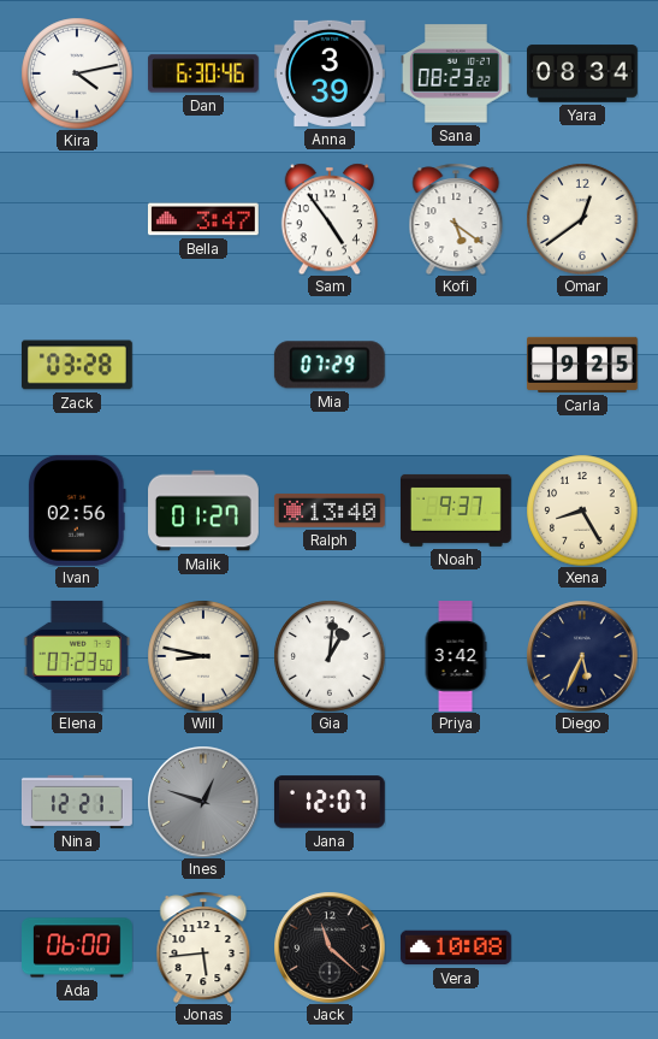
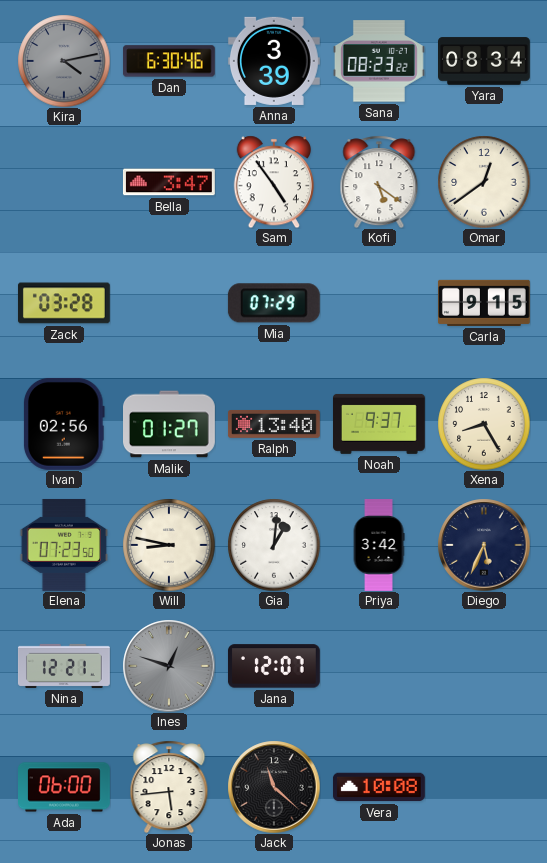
Kira dial: white -> grey (64, 61)
Carla: 9:25 -> 9:15 (484, 303)
